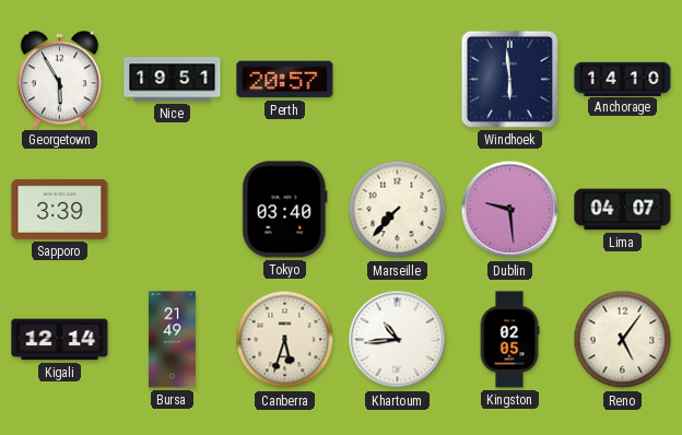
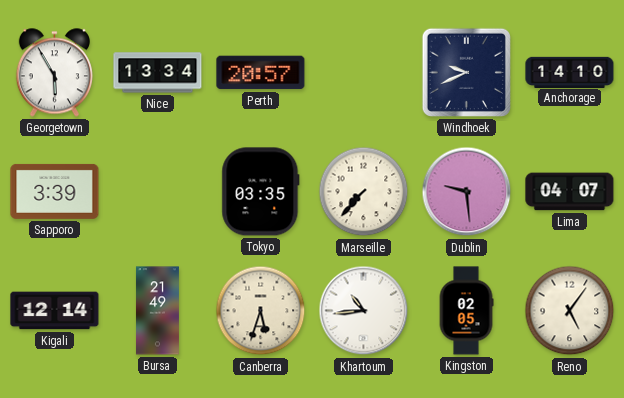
Nice: 19:51 -> 13:34 (158, 73)
Windhoek: 5:59 -> 9:41 (466, 72)
Tokyo: 03:40 -> 03:35 (261, 192)
